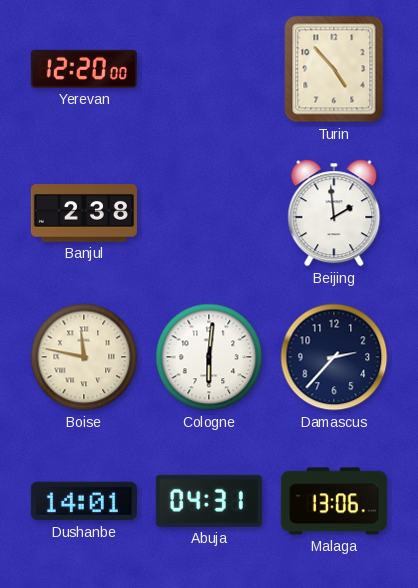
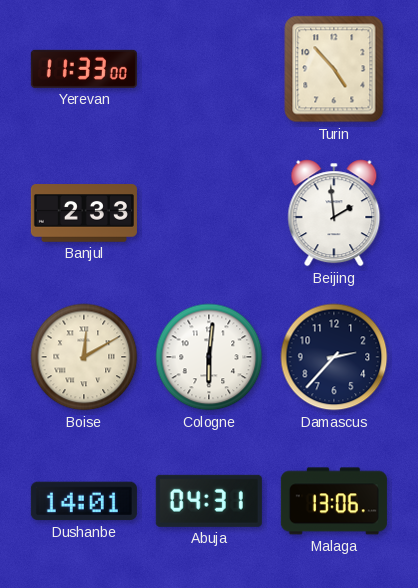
Yerevan: 12:20 -> 11:33 (84, 69)
Banjul: 2:38 -> 2:33 (84, 213)
Boise: 11:47 -> 12:10 (84, 357)
